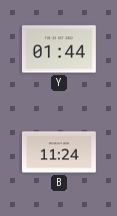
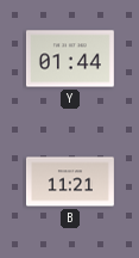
B: 11:24 -> 11:21 (70, 182)
